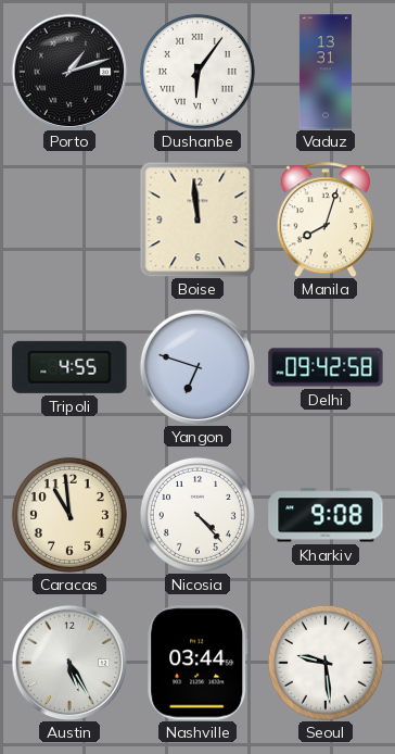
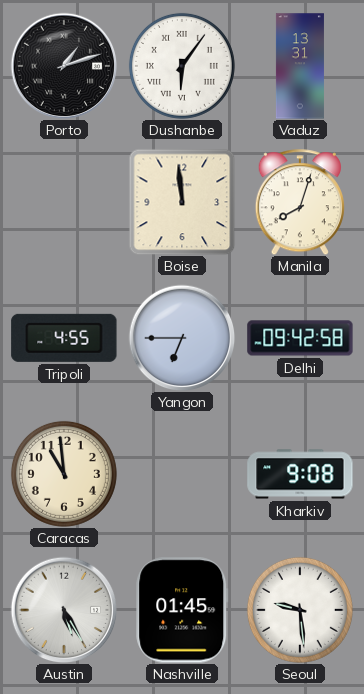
Yangon: 6:48 -> 6:45 (182, 338)
Nicosia: 4:23 -> none (197, 515)
Nashville: 03:44 -> 01:45 (182, 610)
